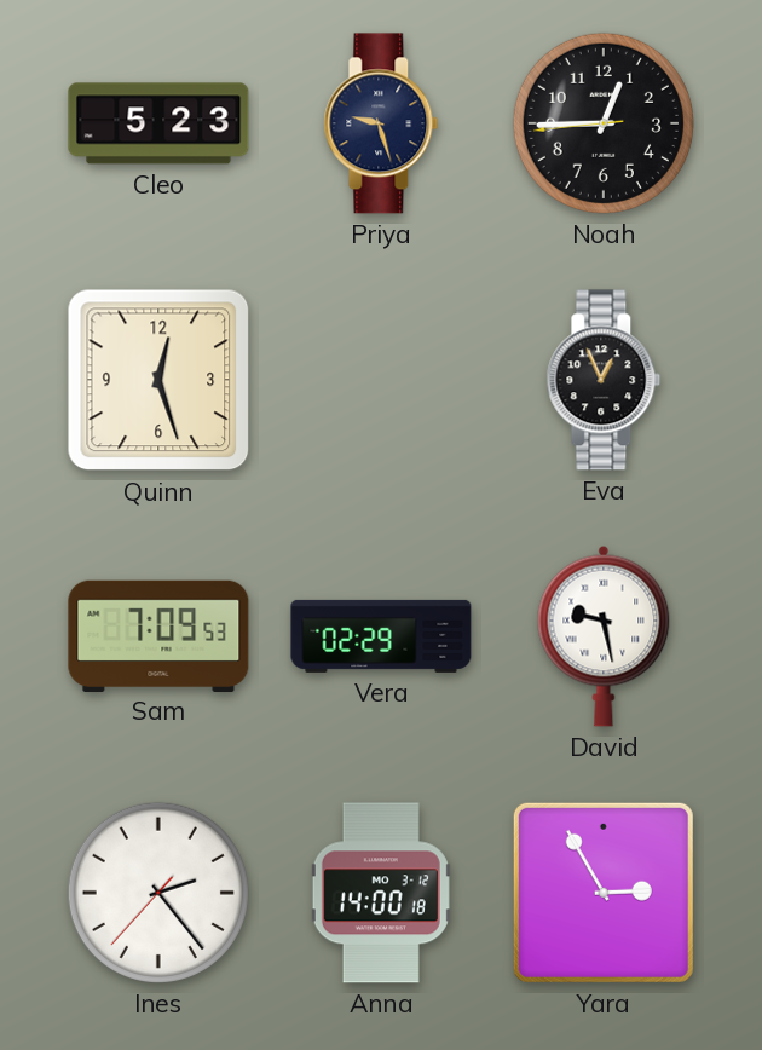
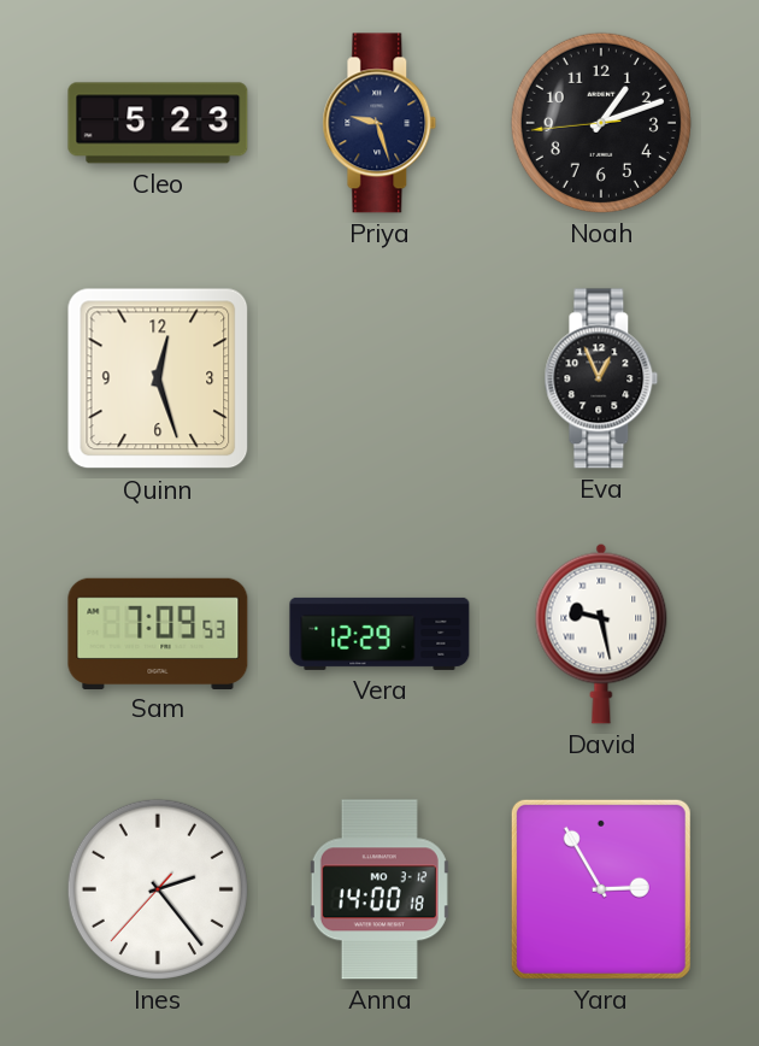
Noah: 12:44 -> 1:11 (601, 123)
Vera: 02:29 -> 12:29 (379, 634)
